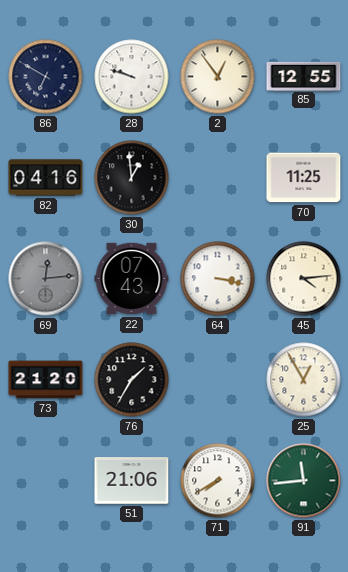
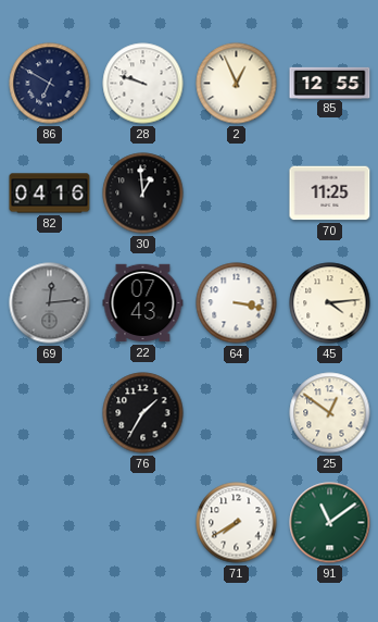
2: 12:54 -> 12:56 (237, 84)
73: 21:20 -> none (46, 380)
25: 12:55 -> 12:51 (330, 413)
51: 21:06 -> none (132, 481)
91: 11:44 -> 11:09 (330, 523)
